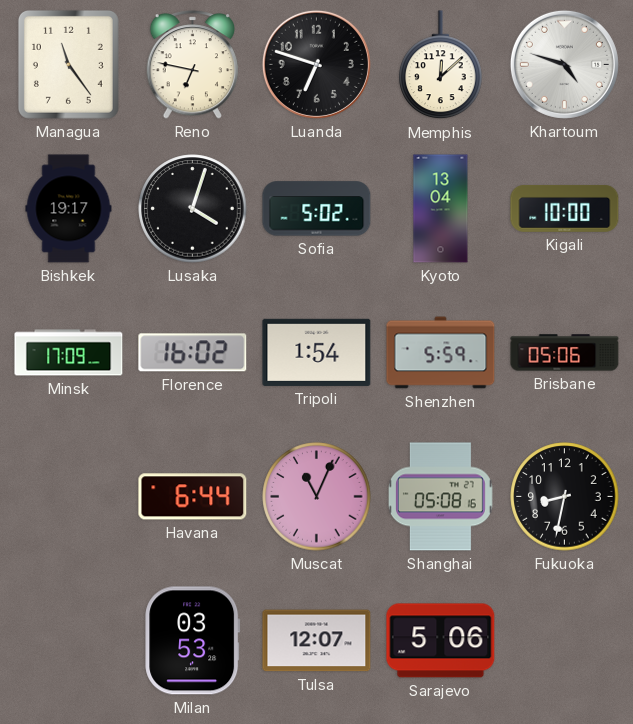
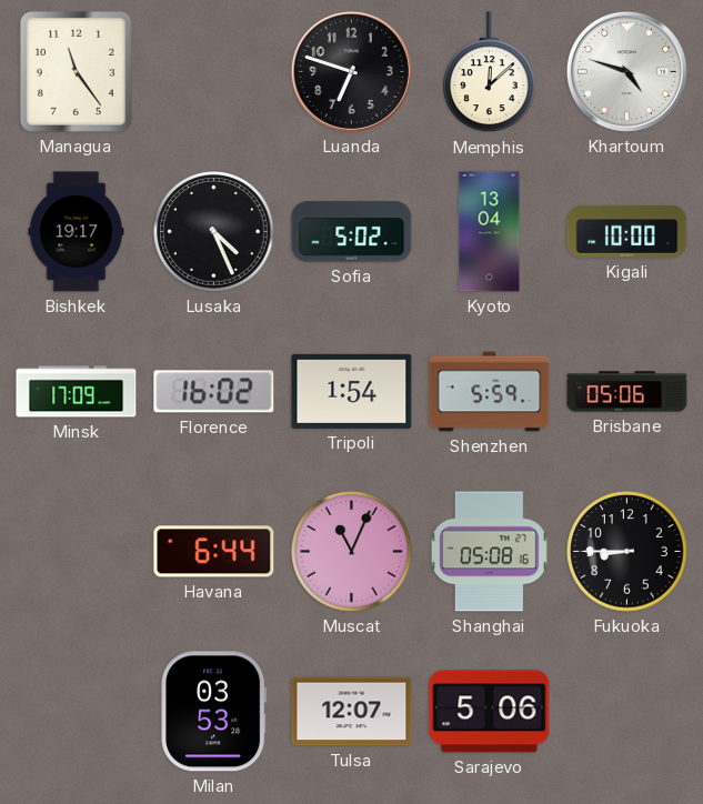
Reno: 6:47 -> none (192, 65)
Lusaka: 4:03 -> 4:26 (214, 232)
Fukuoka: 8:32 -> 8:45 (627, 552)
